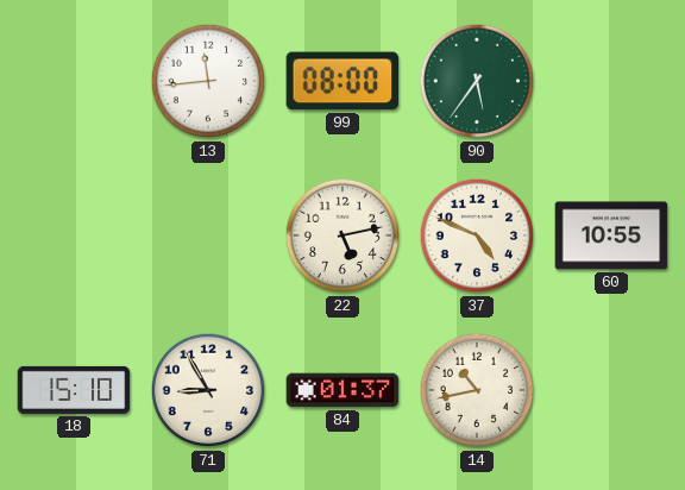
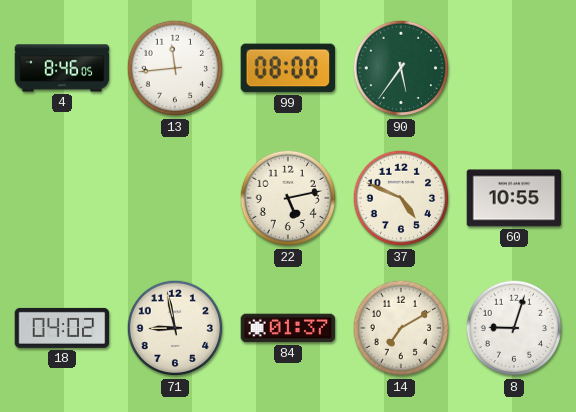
4: none -> 8:46 (62, 68)
18: 15:10 -> 04:02 (62, 328)
71: 8:55 -> 8:58 (175, 328)
14: 10:43 -> 7:10 (401, 328)
8: none -> 9:03 (514, 328)
